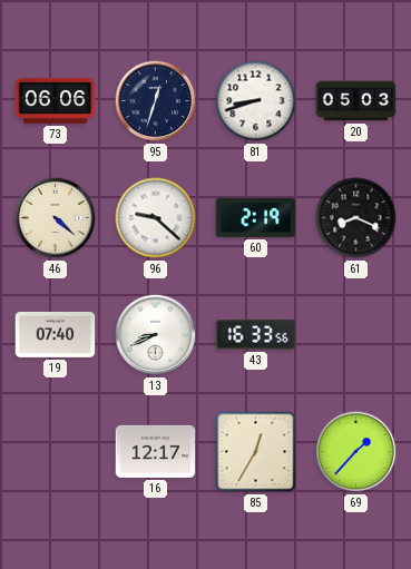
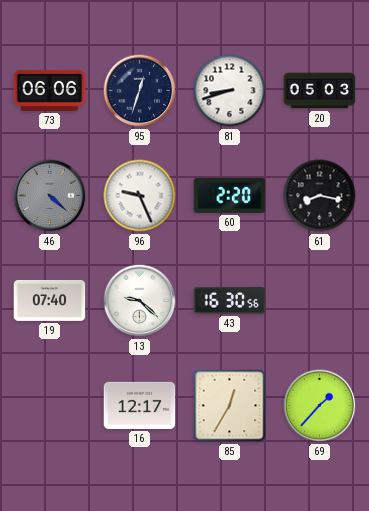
46 dial: cream -> grey (50, 196)
96: 9:22 -> 9:26 (140, 196)
60: 2:19 -> 2:20 (230, 195)
61: 8:19 -> 8:17 (320, 196)
13: 8:41 -> 9:22 (140, 301)
43: 16:33 -> 16:30 (230, 301)
